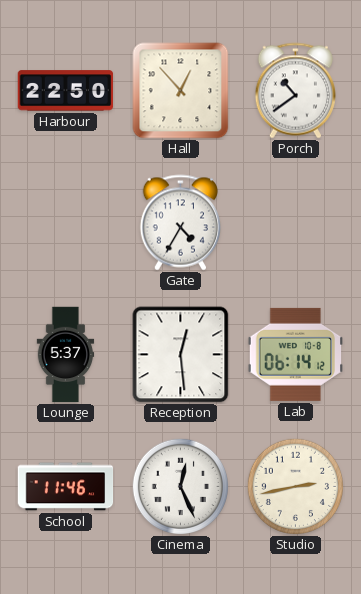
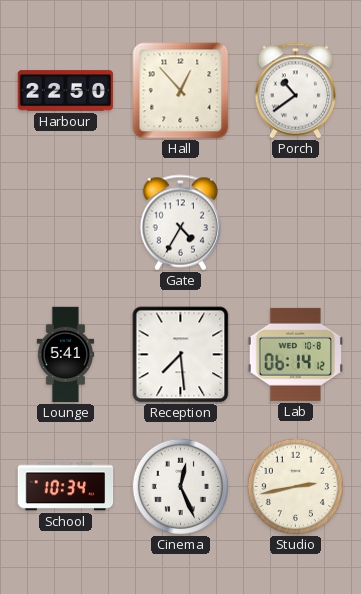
Lounge: 5:37 -> 5:41 (66, 355)
Reception: 12:29 -> 7:29 (181, 355)
School: 11:46 -> 10:34 (66, 487)
